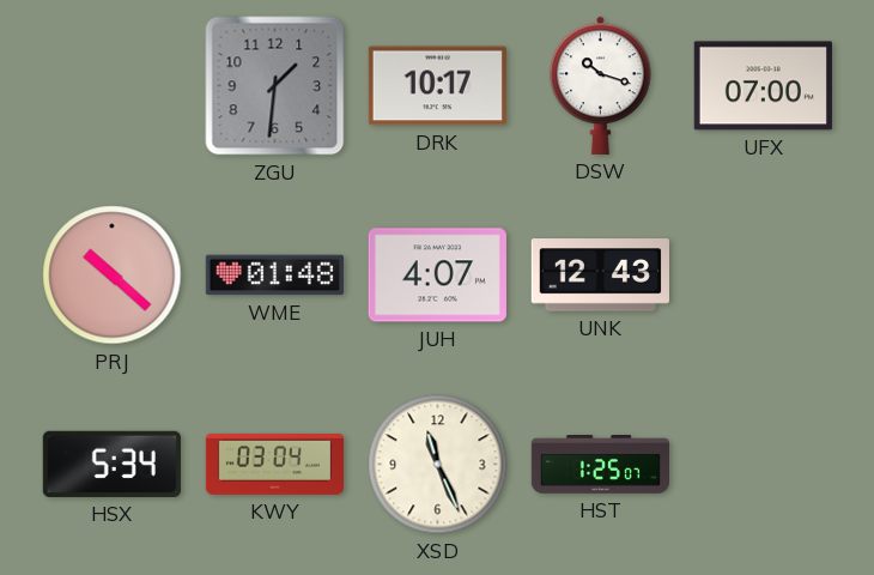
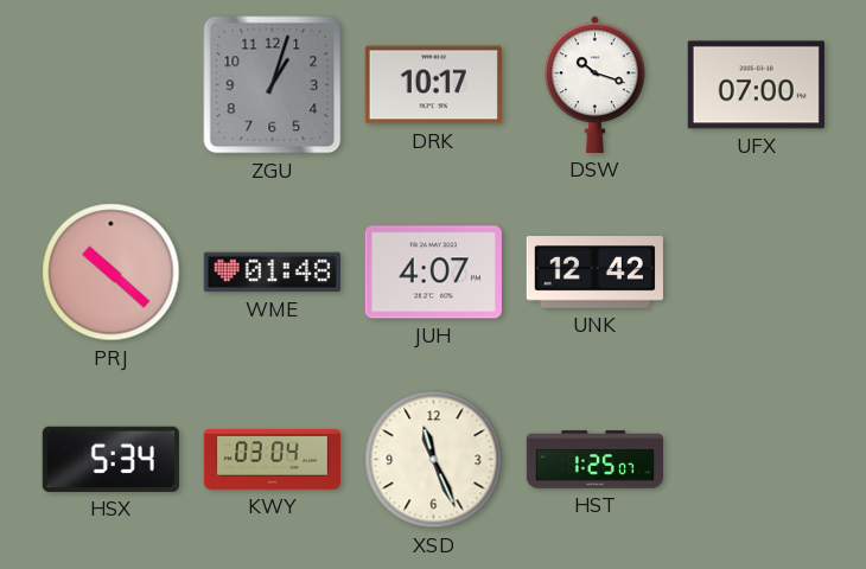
ZGU: 1:31 -> 1:03 (273, 85)
UNK: 12:43 -> 12:42 (594, 273)
